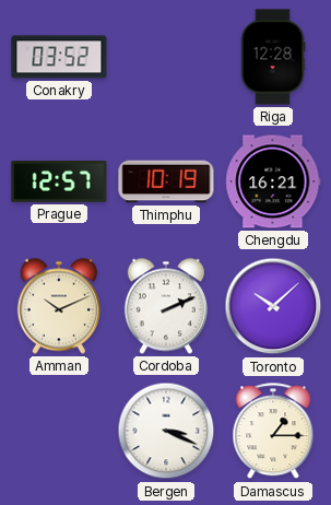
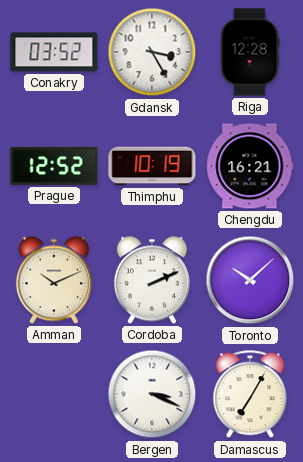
Gdansk: none -> 3:25 (152, 52)
Prague: 12:57 -> 12:52 (54, 167)
Damascus: 1:15 -> 7:05 (250, 395)
